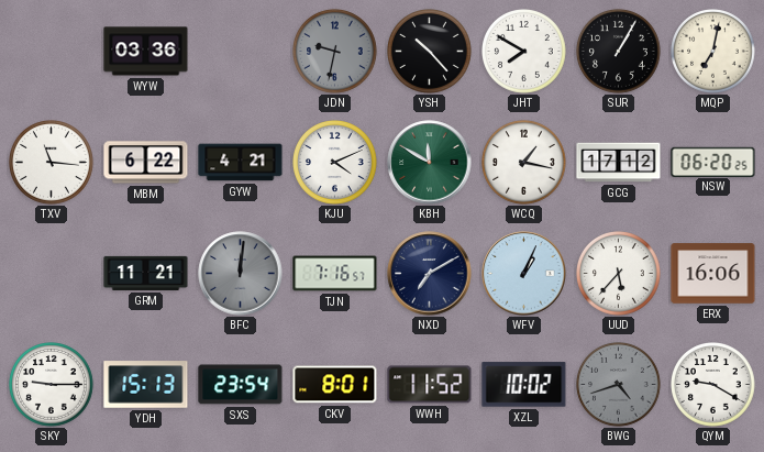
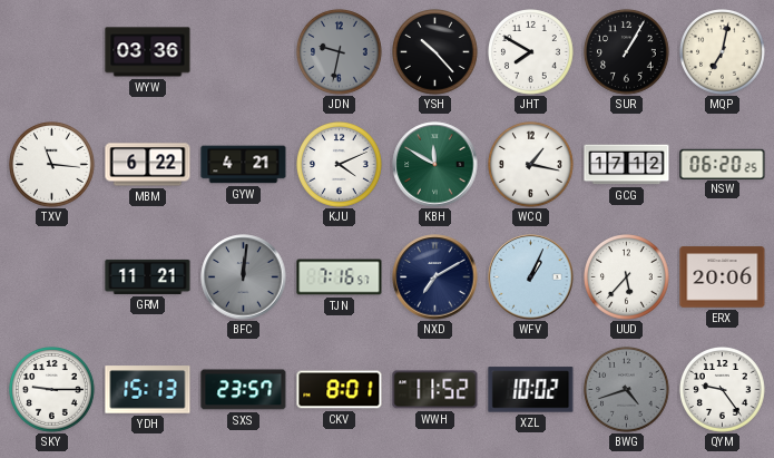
ERX: 16:06 -> 20:06 (723, 277)
SXS: 23:54 -> 23:57 (244, 390)
QYM: 9:20 -> 9:24 (723, 390)
